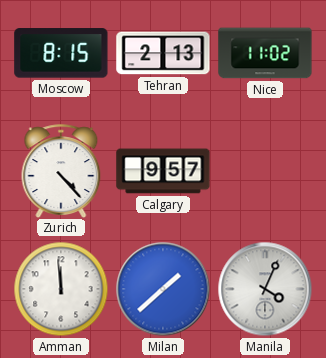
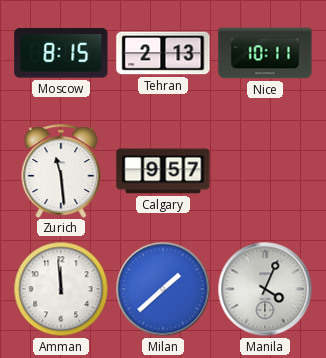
Nice: 11:02 -> 10:11 (265, 53)
Zurich: 4:23 -> 11:29 (61, 171)
